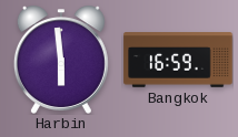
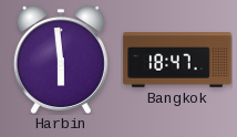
Bangkok: 16:59 -> 18:47 (177, 60)
